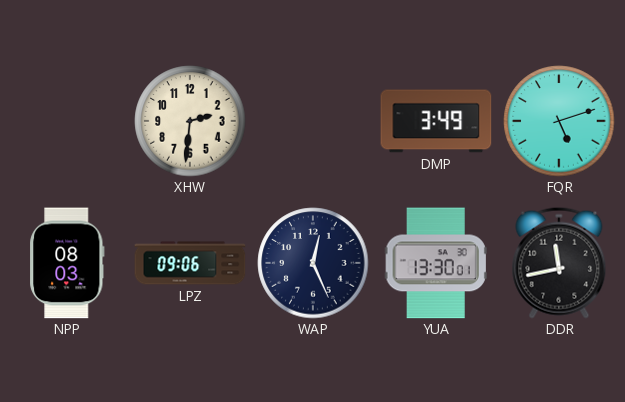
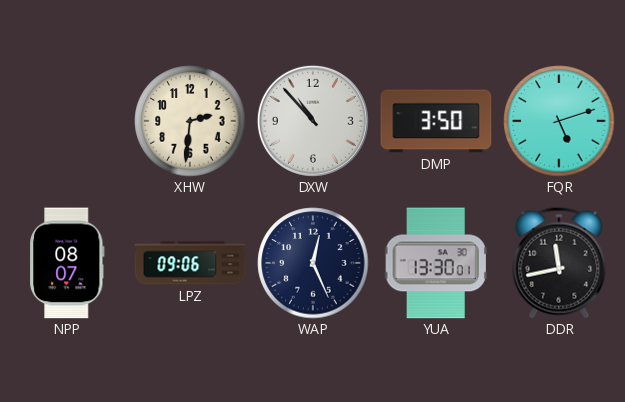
DXW: none -> 10:53 (313, 121)
DMP: 3:49 -> 3:50 (436, 121)
NPP: 08:03 -> 08:07 (67, 263)
